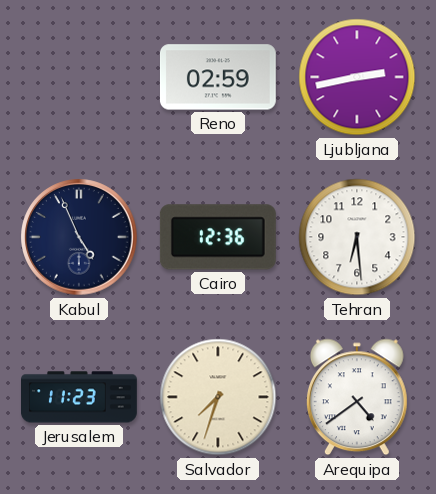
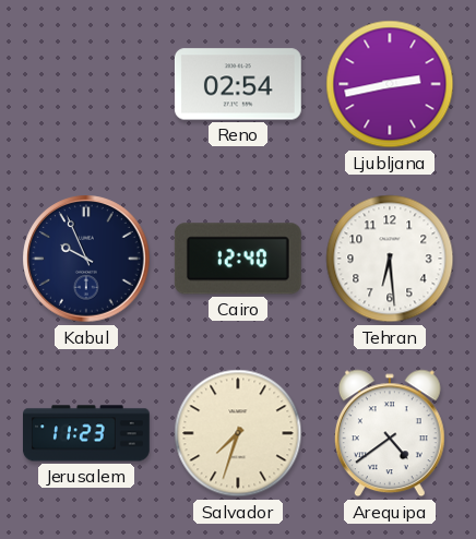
Reno: 02:59 -> 02:54 (238, 84)
Kabul: 4:56 -> 9:56 (86, 259)
Cairo: 12:36 -> 12:40 (238, 259)
